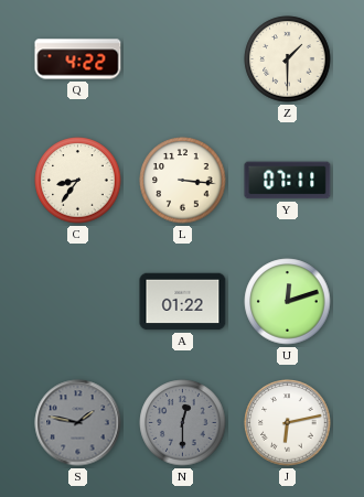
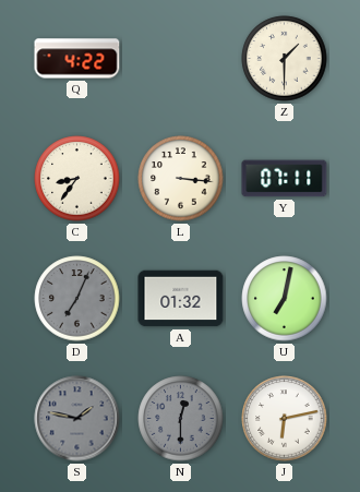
D: none -> 7:04 (77, 299)
A: 01:22 -> 01:32 (181, 299)
U: 12:12 -> 7:02 (285, 299)
